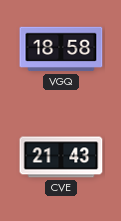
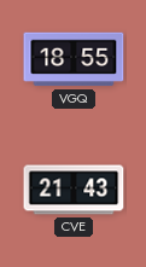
VGQ: 18:58 -> 18:55 (74, 59)
